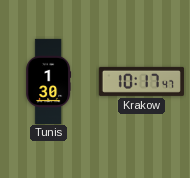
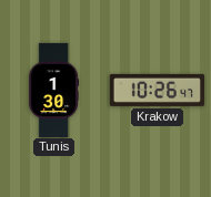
Krakow: 10:17 -> 10:26 (157, 90)
